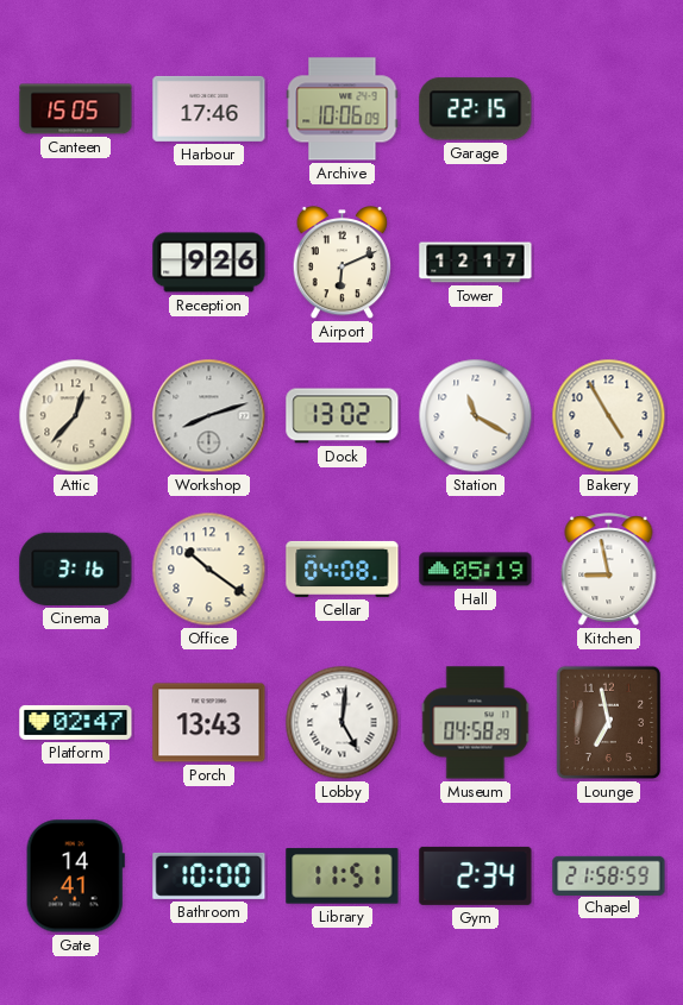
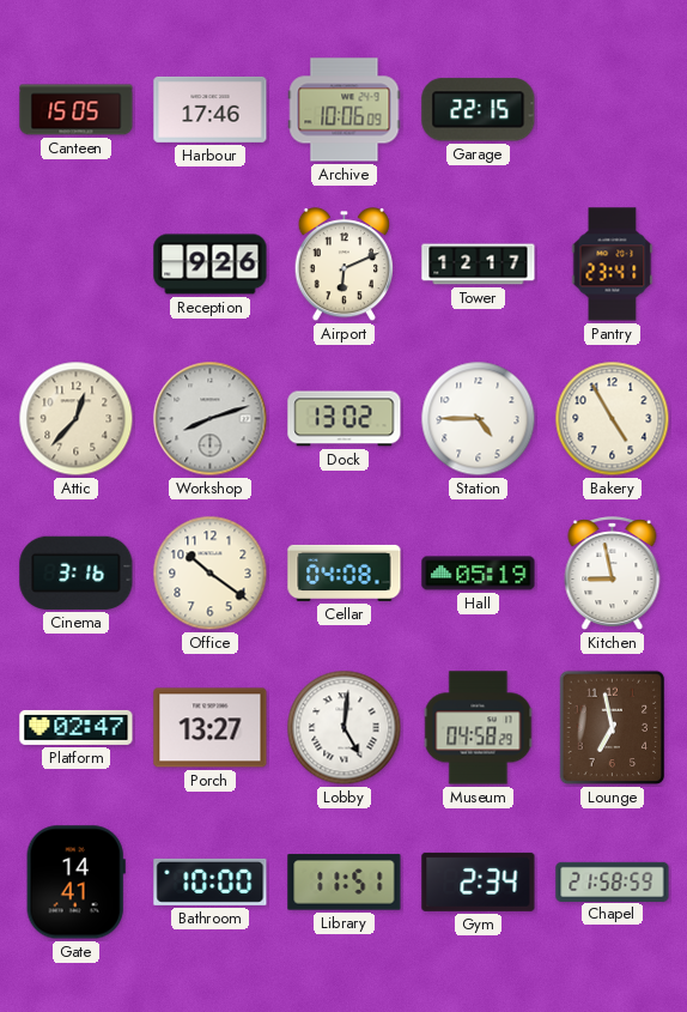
Pantry: none -> 23:41 (613, 265)
Station: 11:20 -> 4:45 (479, 419)
Porch: 13:43 -> 13:27 (211, 728)
